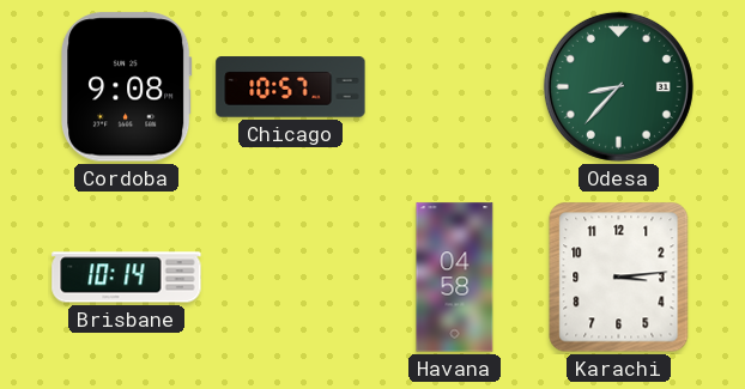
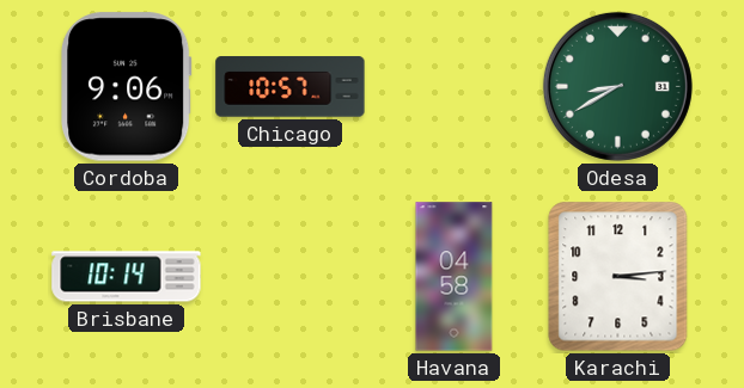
Cordoba: 9:08 -> 9:06 (127, 87)
Odesa: 8:37 -> 8:40 (617, 86)
